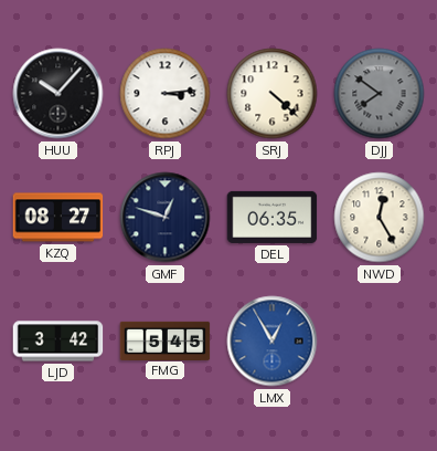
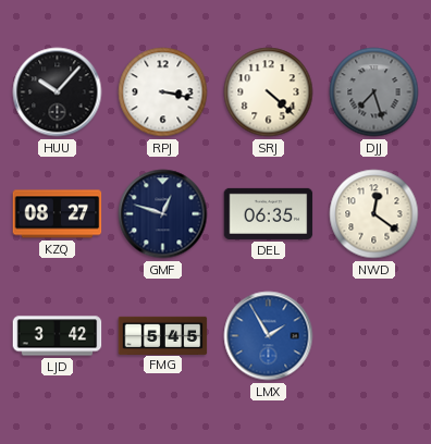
RPJ: 3:14 -> 3:17 (163, 92)
DJJ: 7:51 -> 7:27 (374, 92)
NWD: 12:25 -> 12:21 (374, 214)
LMX: 12:55 -> 1:55 (269, 336)
